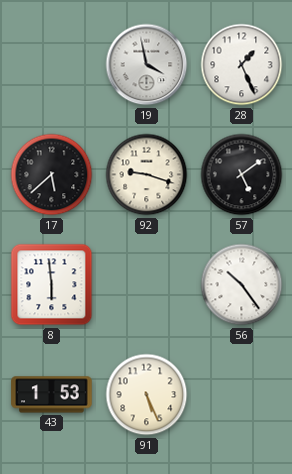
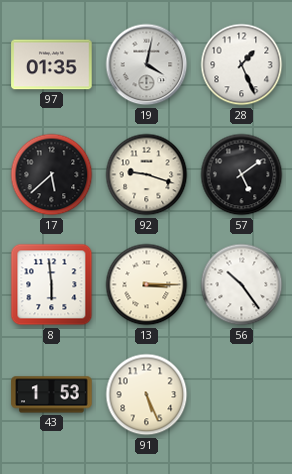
97: none -> 01:35 (52, 65)
19: 3:58 -> 4:02 (147, 65)
13: none -> 3:15 (147, 285)
